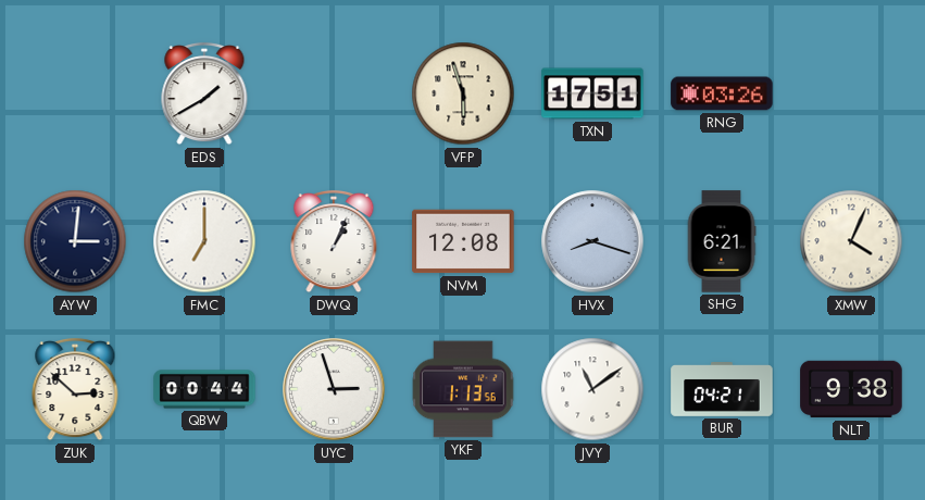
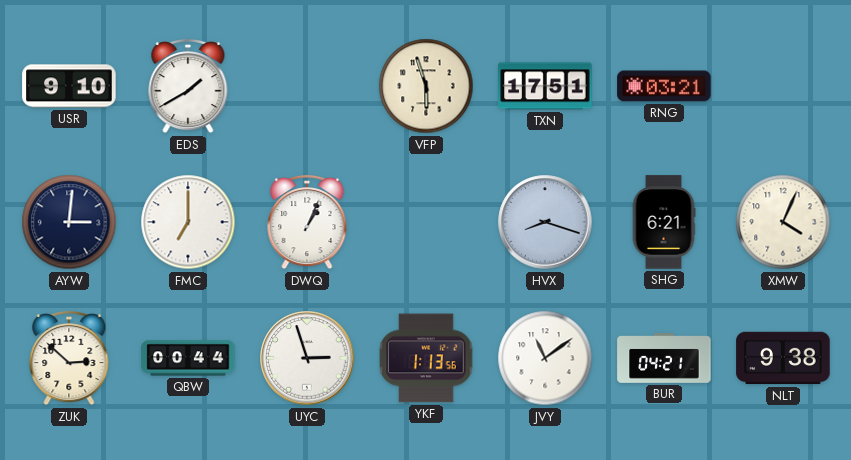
USR: none -> 9:10 (69, 86)
RNG: 03:26 -> 03:21 (664, 86)
NVM: 12:08 -> none (463, 241)
